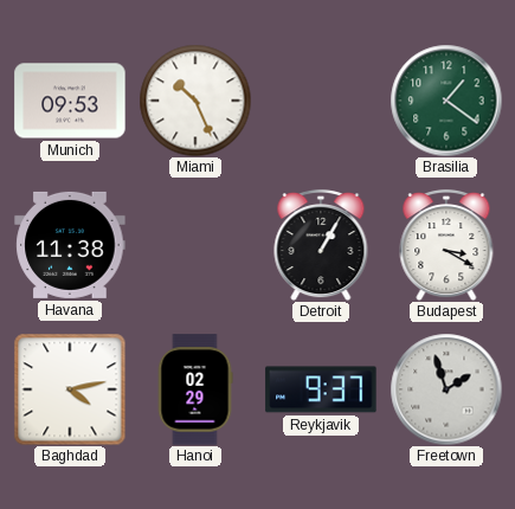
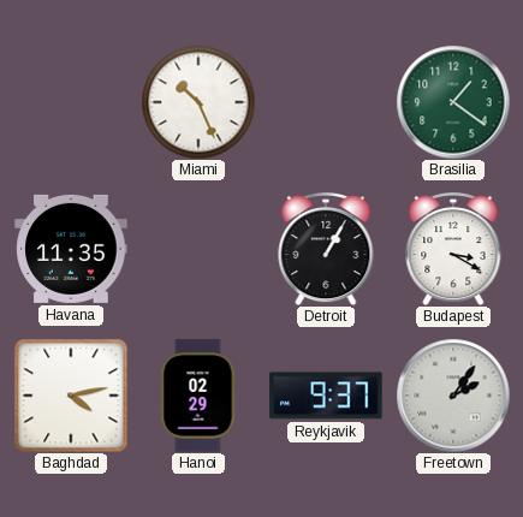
Munich: 09:53 -> none (70, 101)
Havana: 11:38 -> 11:35 (71, 249)
Freetown: 1:57 -> 2:06 (453, 396)
